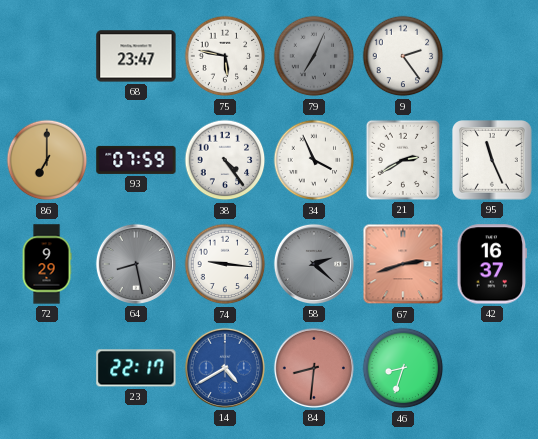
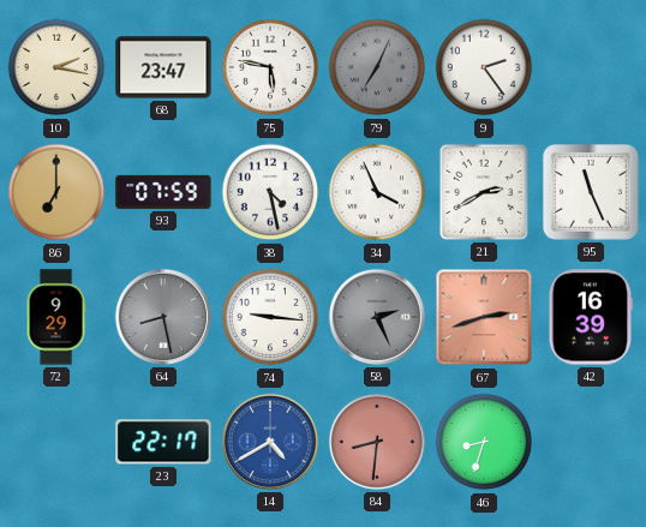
10: none -> 2:17 (56, 67)
38: 4:24 -> 4:28 (270, 192)
58: 2:22 -> 2:26 (377, 317)
42: 16:37 -> 16:39 (591, 317)
